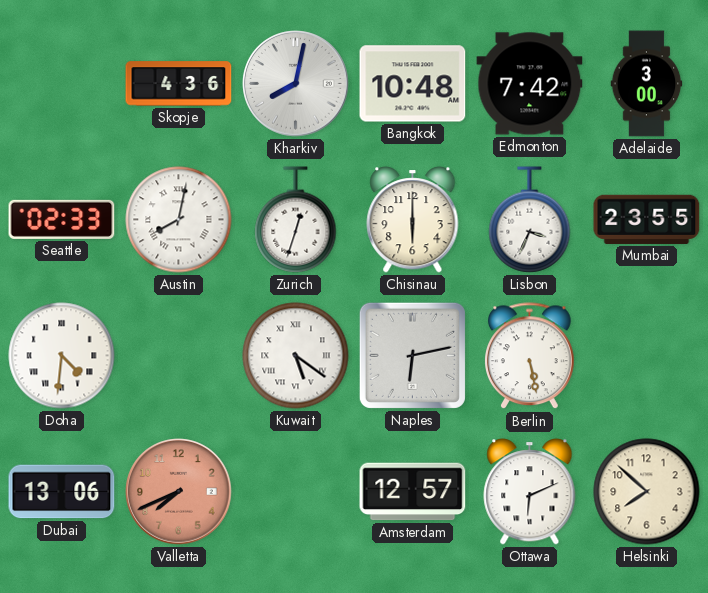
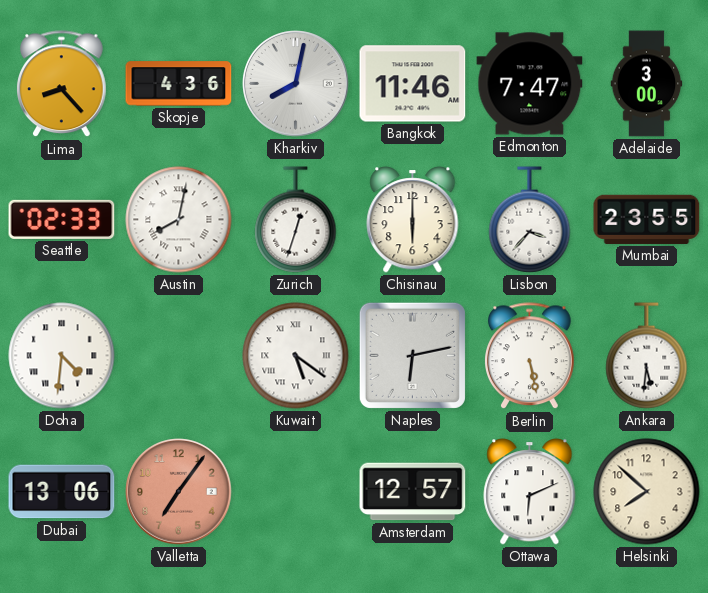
Lima: none -> 8:23 (62, 84)
Bangkok: 10:48 -> 11:46 (413, 84)
Edmonton: 7:42 -> 7:47 (530, 84)
Lisbon: 3:34 -> 3:37 (530, 220)
Ankara: none -> 5:31 (647, 356)
Valletta: 7:41 -> 7:06 (179, 492)
